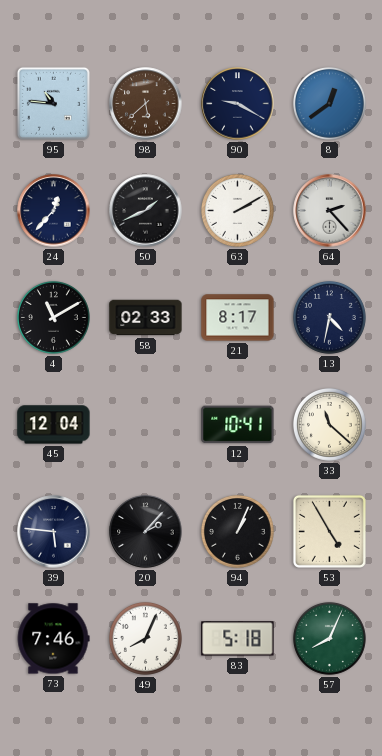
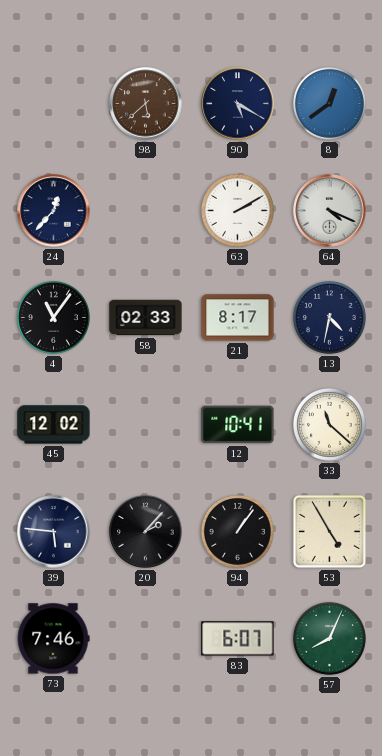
95: 10:46 -> none (53, 103)
90: 9:20 -> 5:20 (238, 104)
50: 1:41 -> none (146, 211)
64: 2:23 -> 4:19 (330, 211)
4: 11:10 -> 11:06 (53, 317)
45: 12:04 -> 12:02 (54, 425)
94: 1:04 -> 1:06 (237, 531)
49: 8:04 -> none (145, 638)
83: 5:18 -> 6:07 (238, 639)
